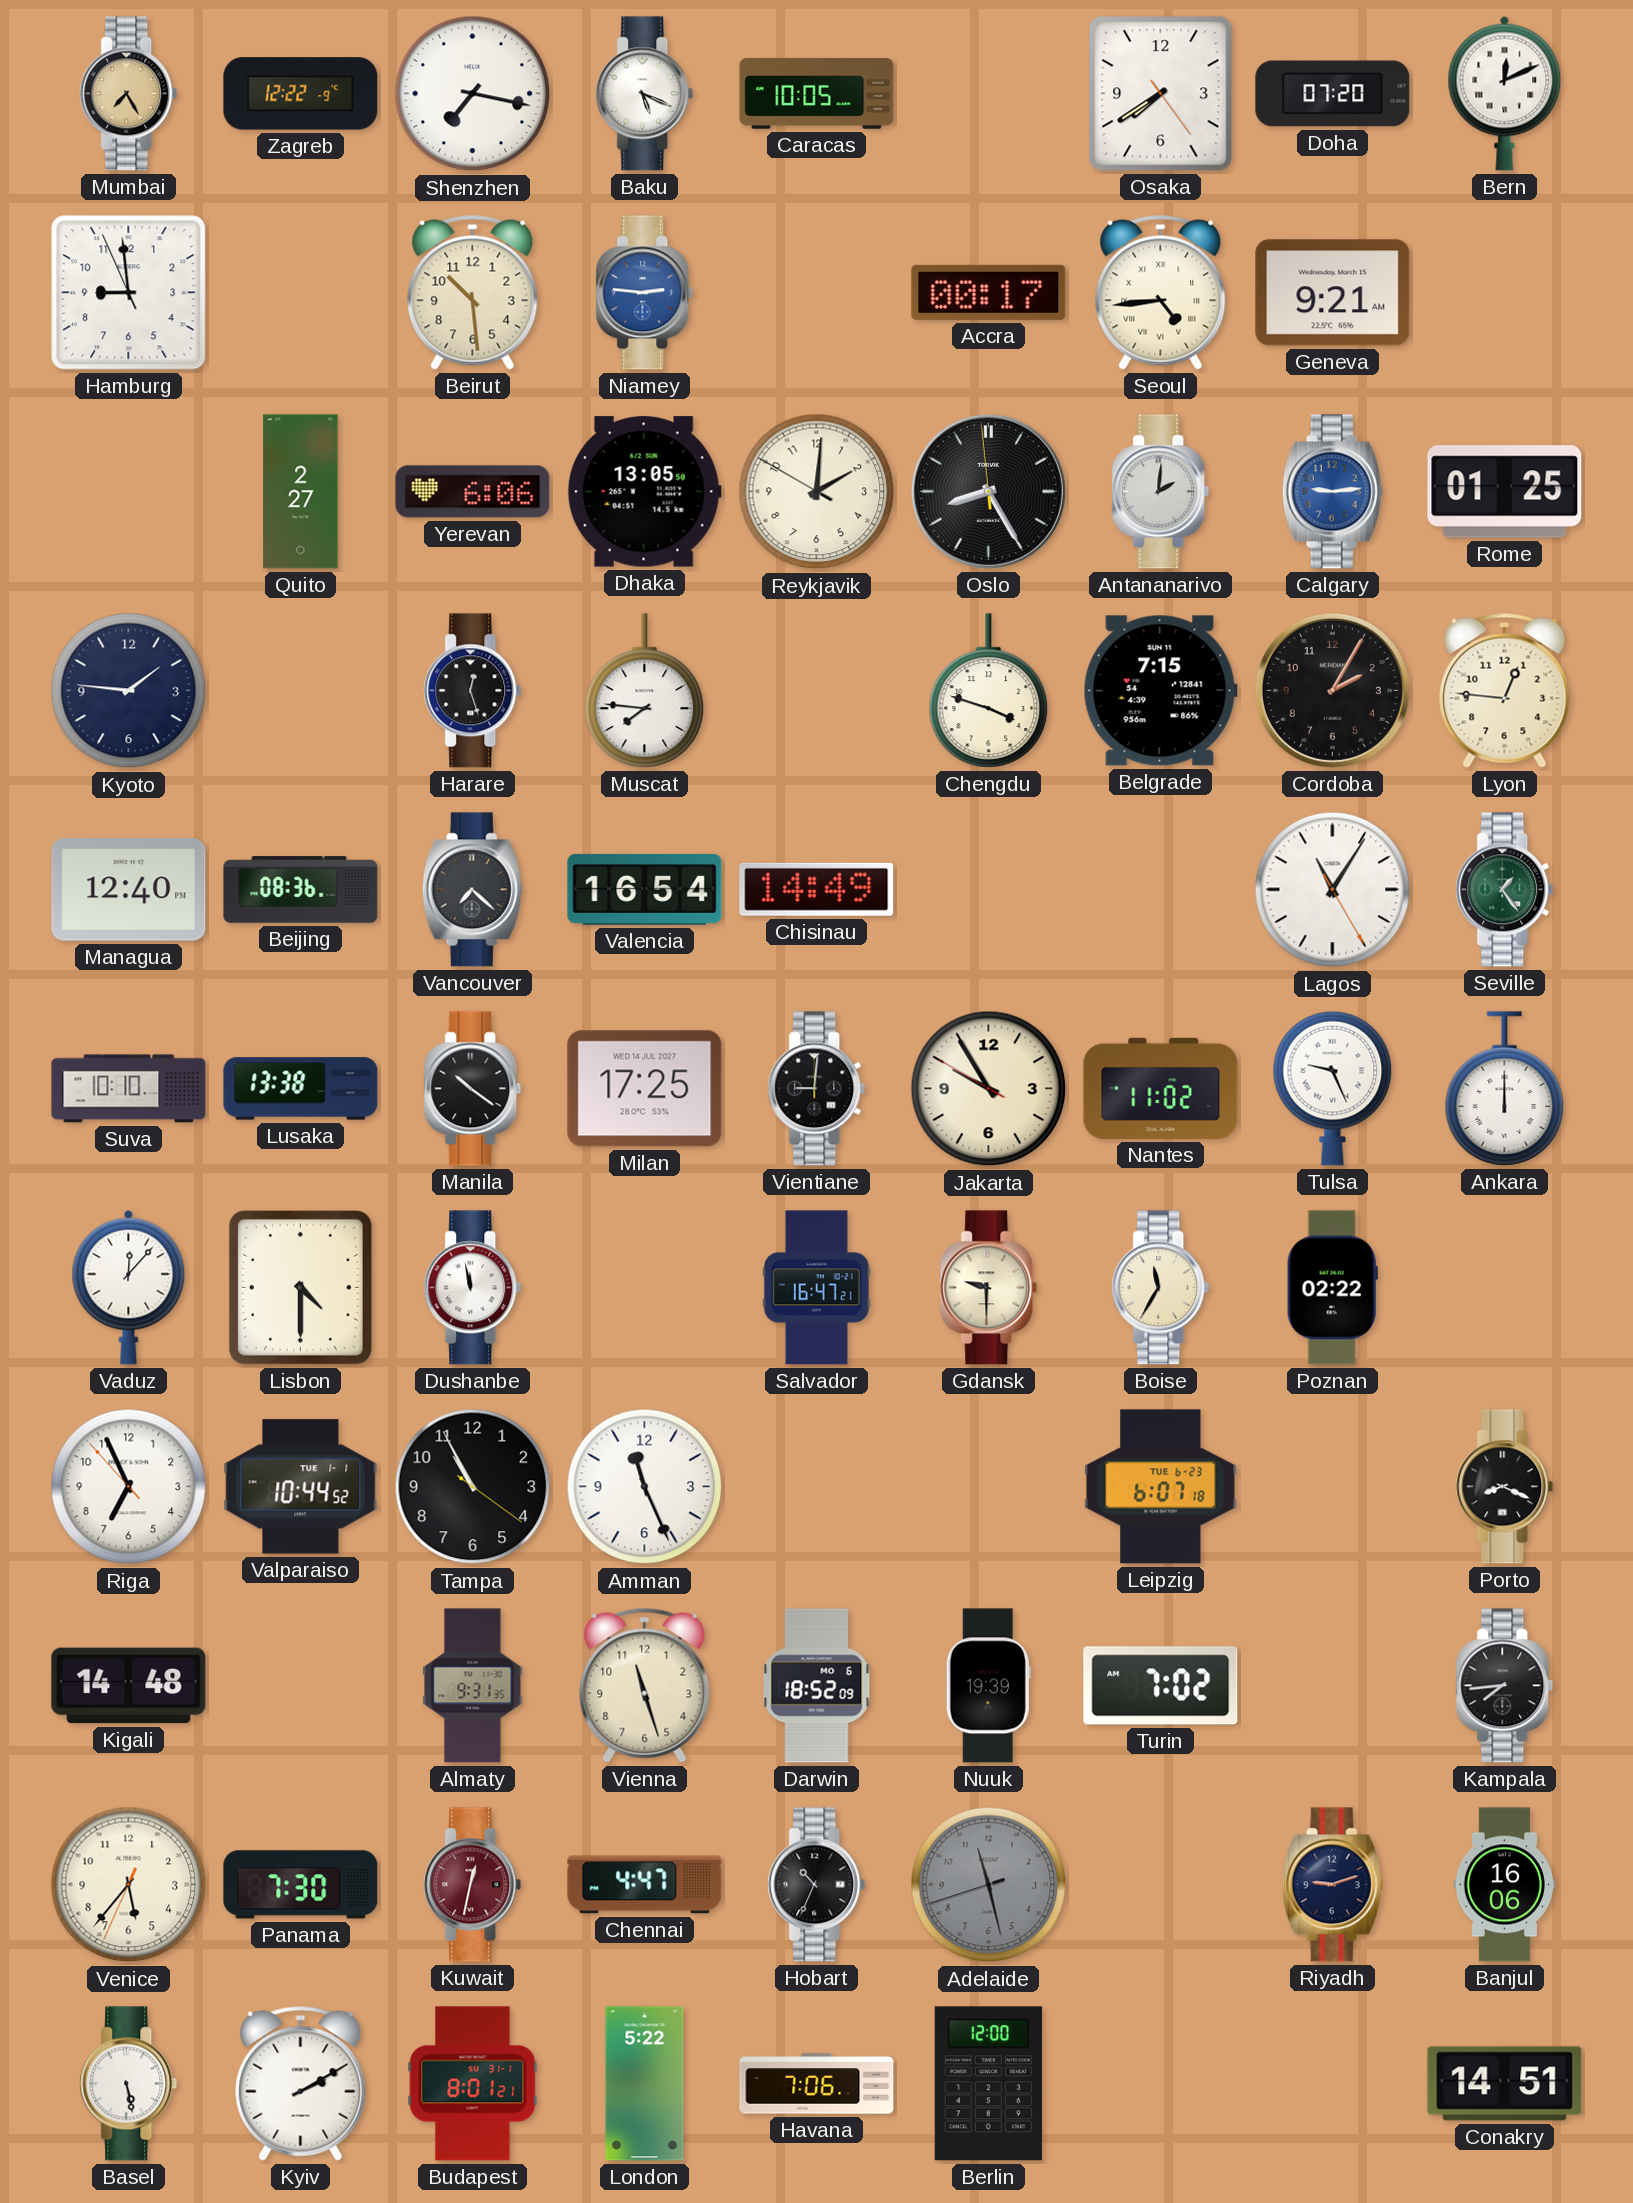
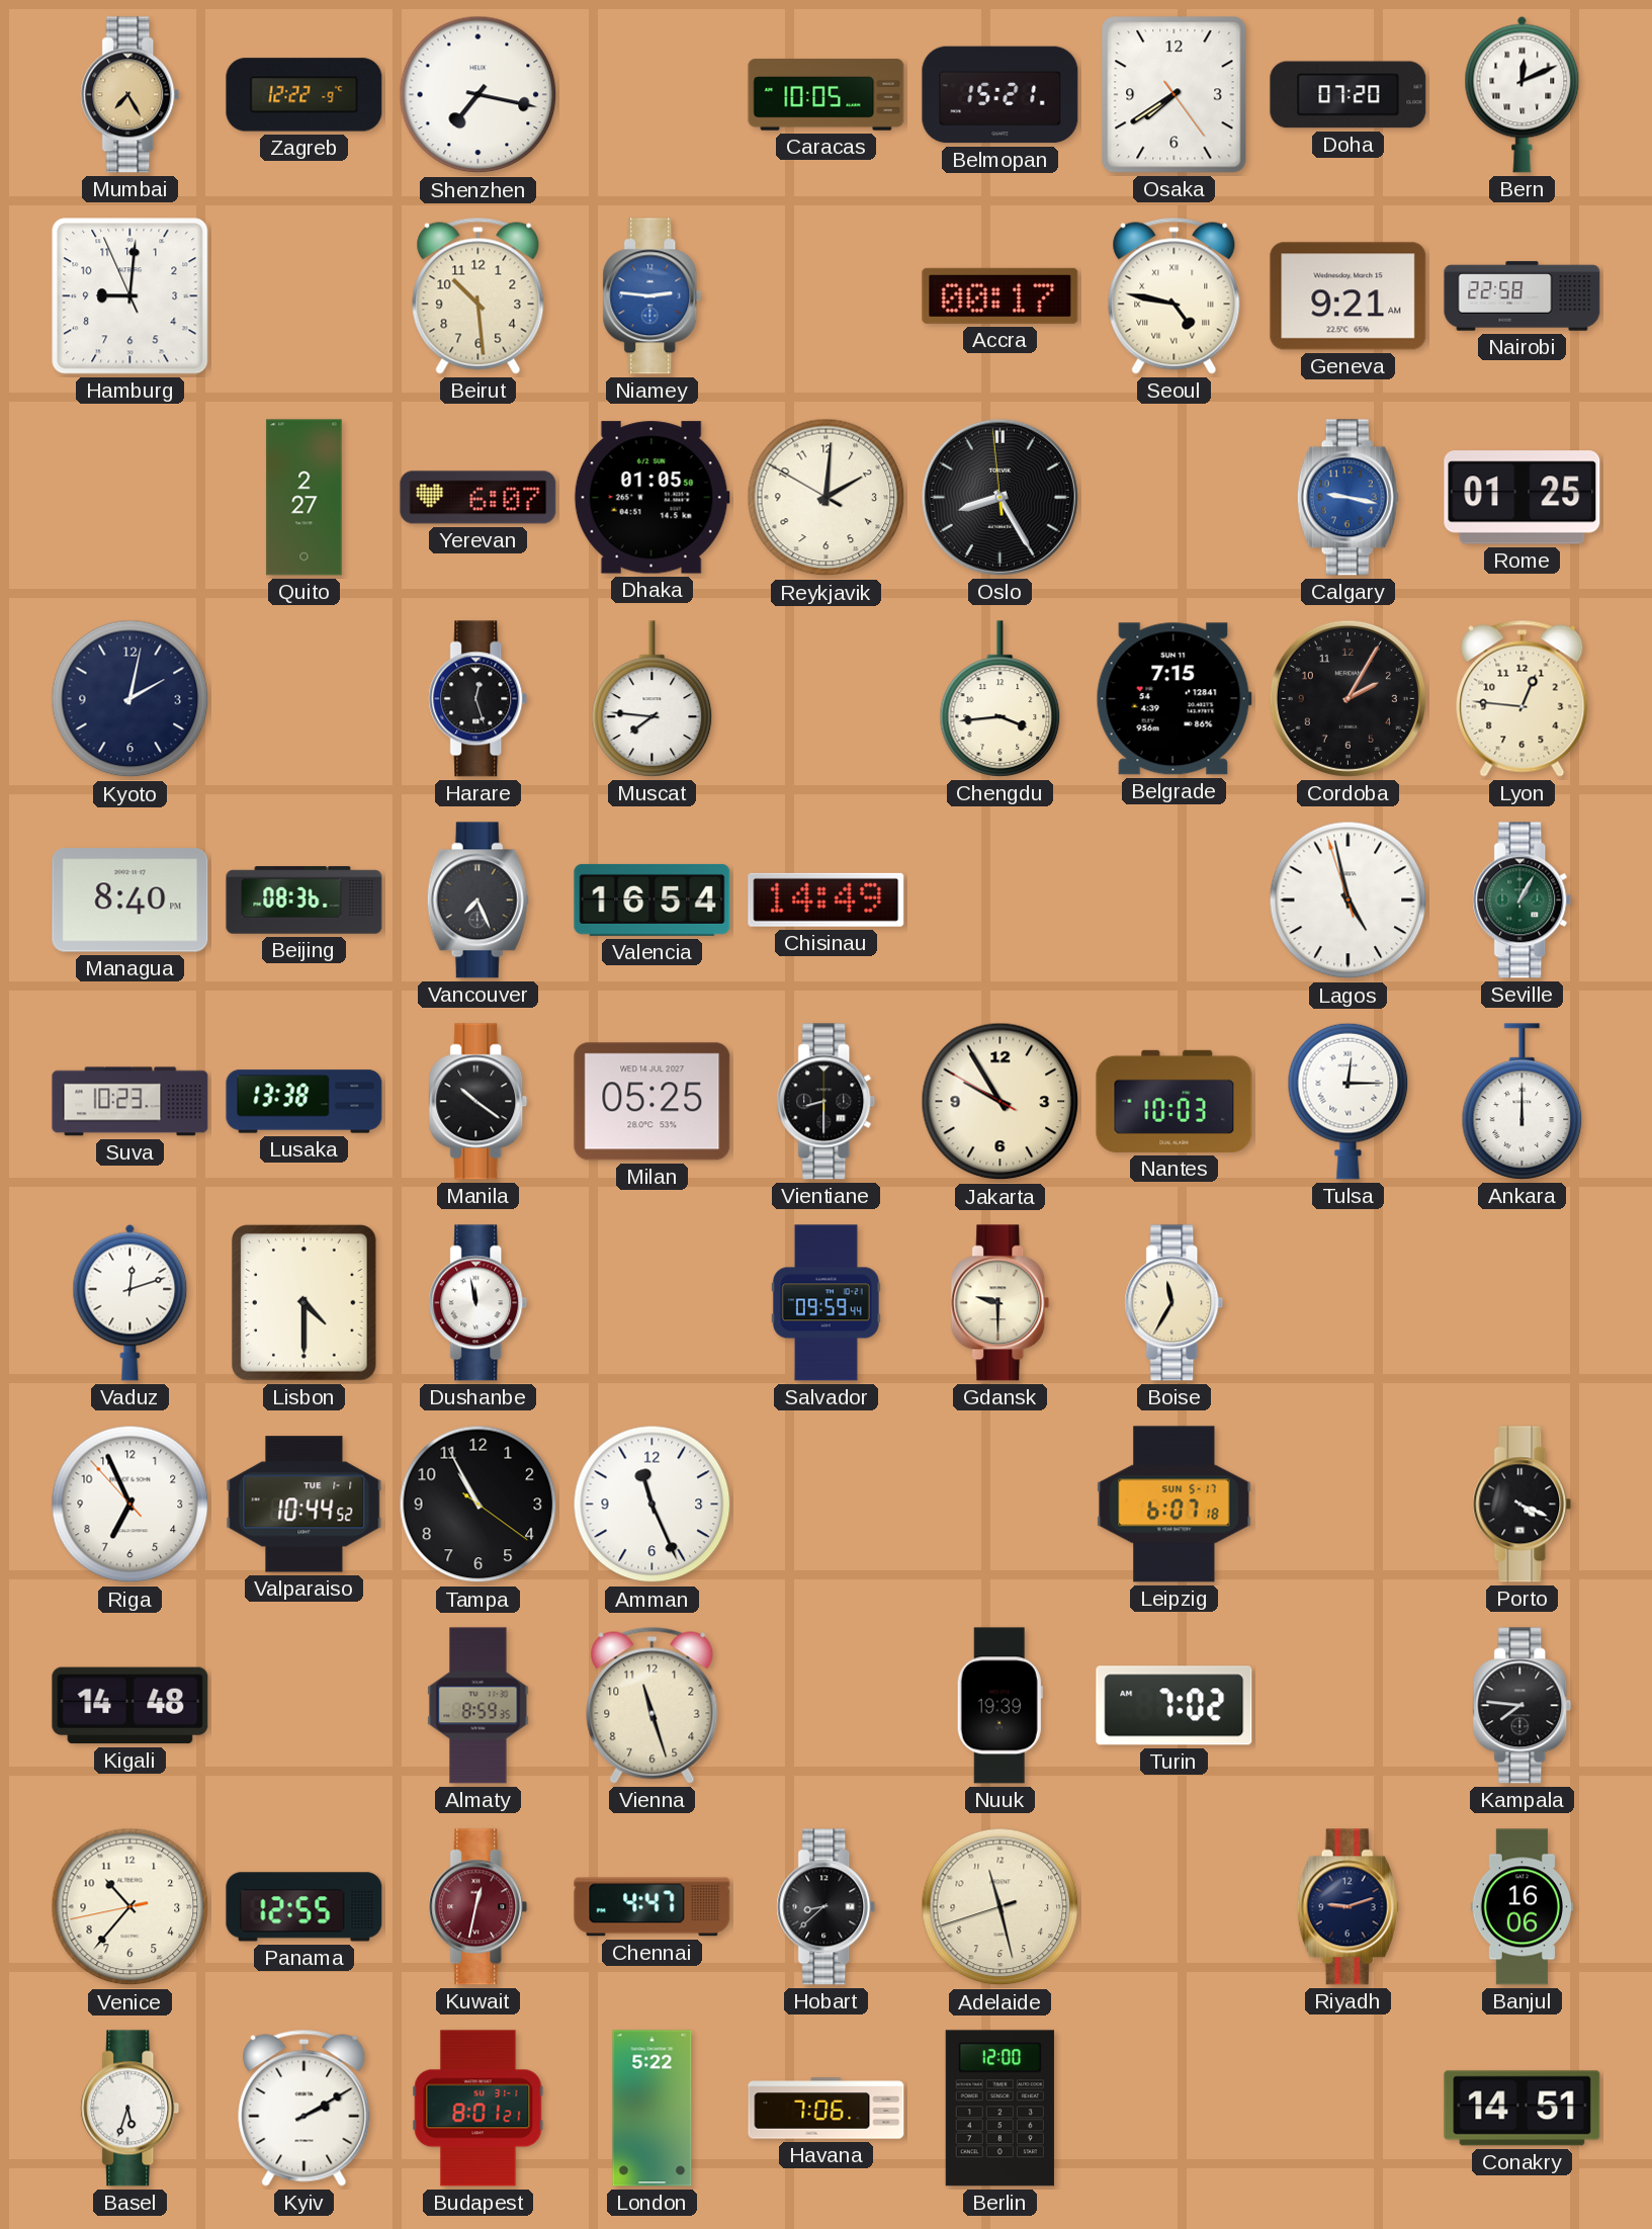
Baku: 5:19 -> none (645, 94)
Belmopan: none -> 15:21 (1001, 95)
Hamburg: 8:58 -> 9:00 (131, 296)
Seoul: 4:44 -> 4:47 (1175, 295)
Nairobi: none -> 22:58 (1523, 296)
Yerevan: 6:06 -> 6:07 (479, 498)
Dhaka: 13:05 -> 01:05 (651, 498)
Antananarivo: 2:01 -> none (1161, 492)
Calgary: 9:14 -> 9:17 (1347, 498)
Kyoto: 1:46 -> 2:02 (131, 699)
Chengdu: 3:48 -> 3:44 (1001, 699)
Managua: 12:40 -> 8:40 (131, 901)
Vancouver: 7:22 -> 7:26 (477, 901)
Lagos: 11:05 -> 4:57 (1349, 901)
Seville: 1:24 -> 1:05 (1523, 901)
Suva: 10:10 -> 10:23 (131, 1102)
Milan: 17:25 -> 05:25 (653, 1102)
Vientiane: 9:01 -> 8:30 (827, 1102)
Nantes: 11:02 -> 10:03 (1175, 1101)
Tulsa: 9:26 -> 12:15 (1349, 1101)
Vaduz: 12:07 -> 12:12 (131, 1302)
Salvador: 16:47 -> 09:59 (825, 1303)
Poznan: 02:22 -> none (1332, 1288)
Leipzig date: TUE 6-23 -> SUN 5-17 (1175, 1505)
Porto: 8:19 -> 4:19 (1523, 1505)
Almaty: 9:31 -> 8:59 (479, 1706)
Darwin: 18:52 -> none (817, 1686)
Kampala: 7:44 -> 7:46 (1523, 1706)
Venice: 5:36 -> 10:36 (131, 1907)
Panama: 7:30 -> 12:55 (305, 1907)
Hobart: 10:34 -> 8:38 (827, 1907)
Adelaide dial: grey -> cream (1001, 1907)
Basel: 5:28 -> 5:33 (131, 2109)
